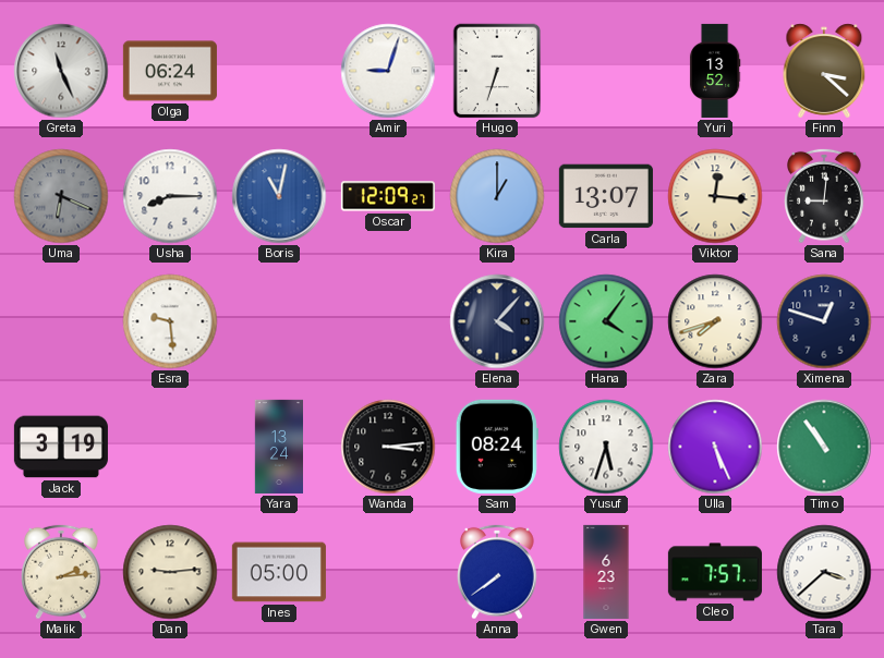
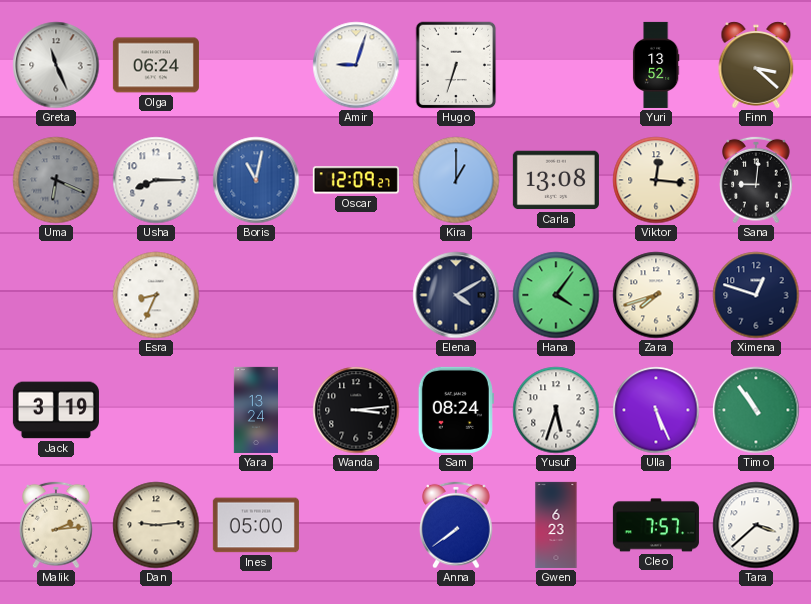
Carla: 13:07 -> 13:08 (556, 180)
Esra: 9:29 -> 8:34 (156, 295)
Elena: 4:07 -> 4:10 (456, 295)
